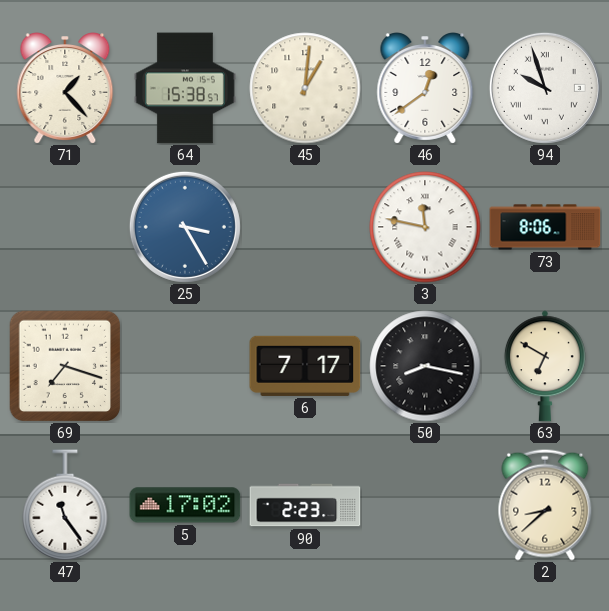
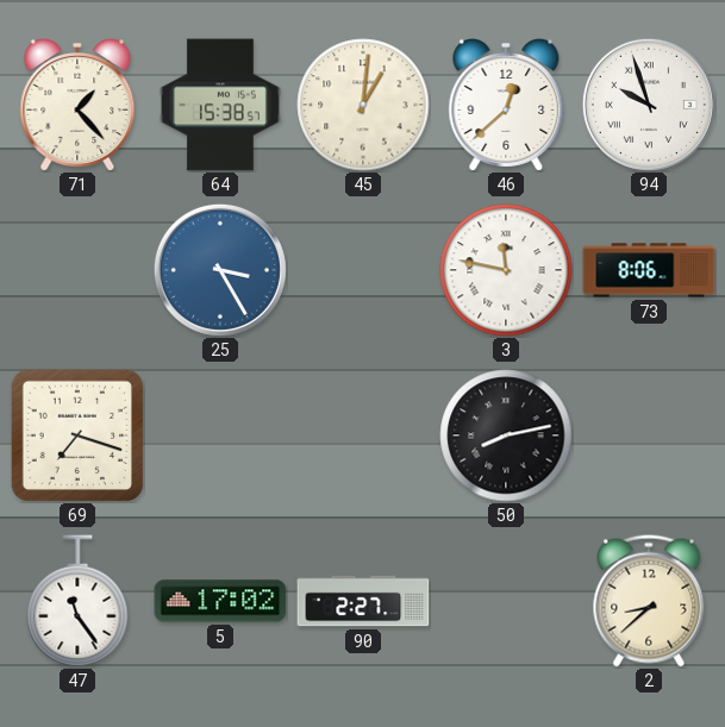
46: 12:39 -> 12:38 (506, 105)
6: 7:17 -> none (305, 366)
50: 8:17 -> 8:13 (506, 435)
63: 6:50 -> none (545, 366)
90: 2:23 -> 2:27 (363, 601)
